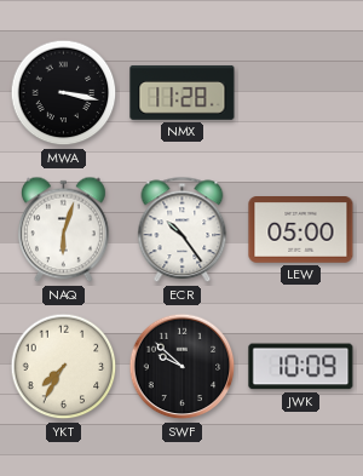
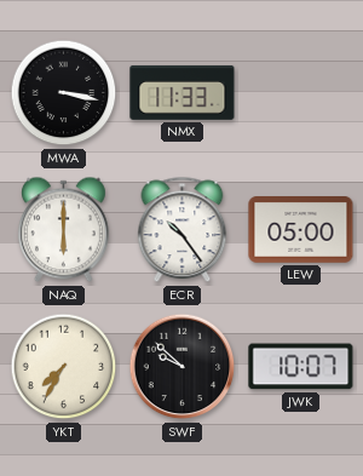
NMX: 11:28 -> 11:33 (183, 92)
NAQ: 6:03 -> 6:00 (64, 230)
JWK: 10:09 -> 10:07 (301, 367)
